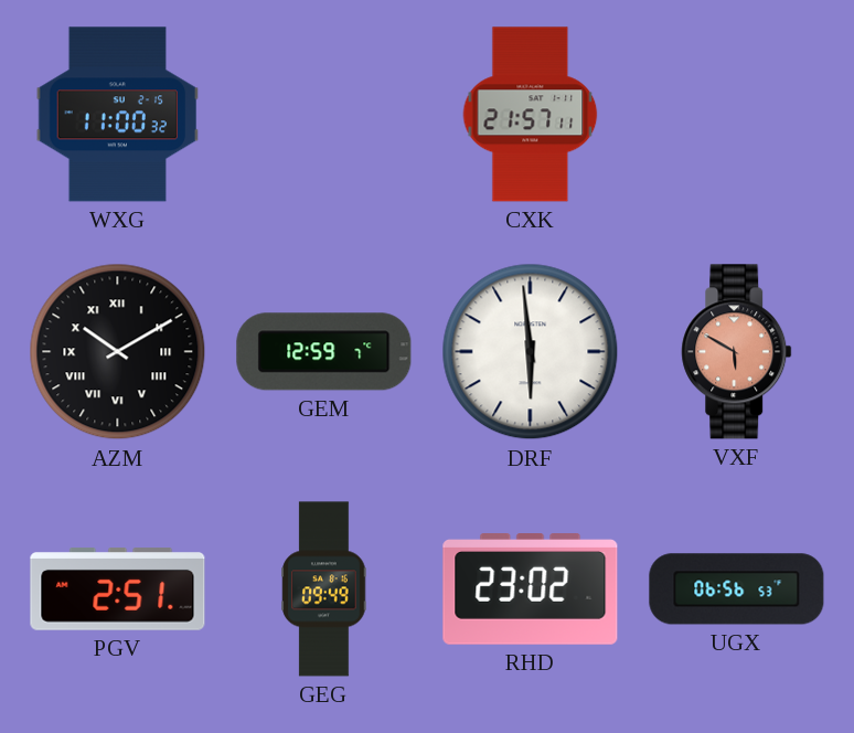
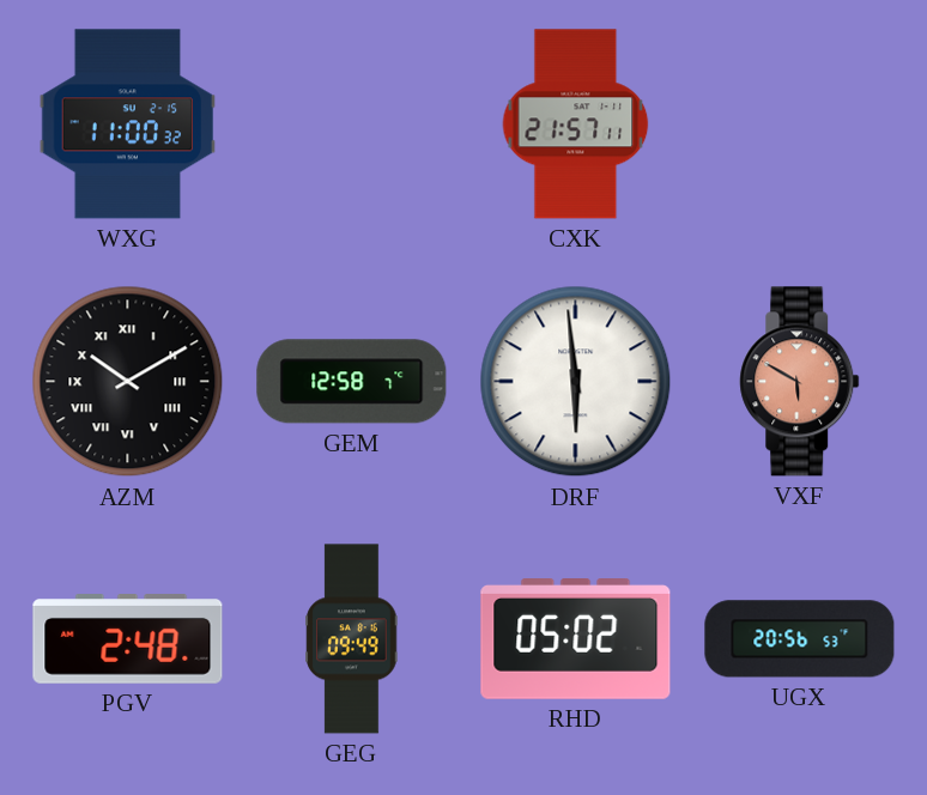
GEM: 12:59 -> 12:58 (352, 382)
PGV: 2:51 -> 2:48 (128, 639)
RHD: 23:02 -> 05:02 (576, 639)
UGX: 06:56 -> 20:56 (800, 639)
